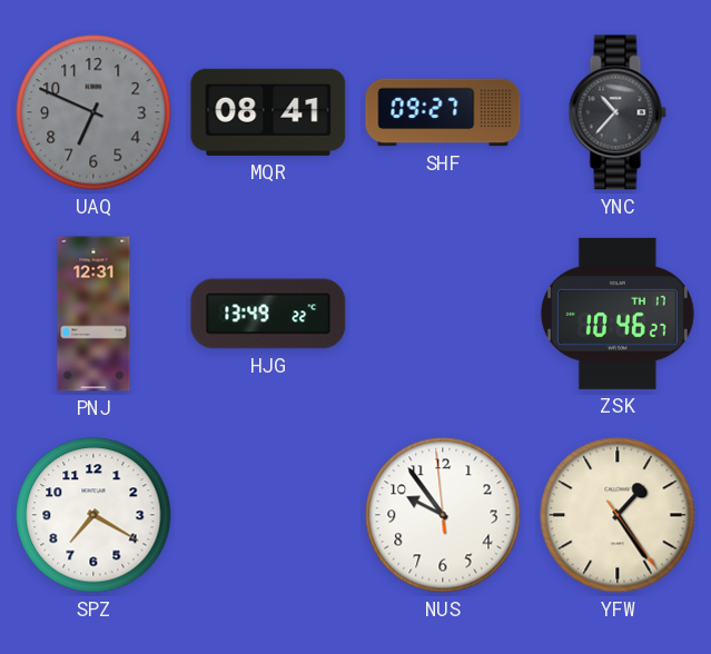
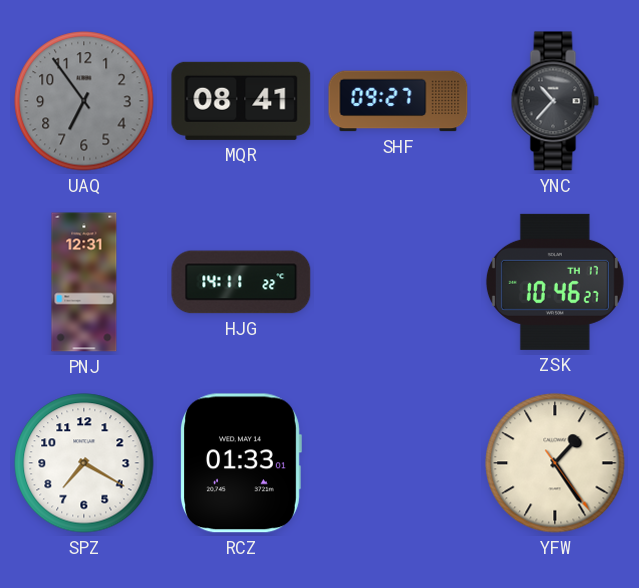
UAQ: 6:49 -> 6:54 (84, 101)
HJG: 13:49 -> 14:11 (241, 282)
RCZ: none -> 01:33 (241, 463)
NUS: 9:53 -> none (443, 515)
